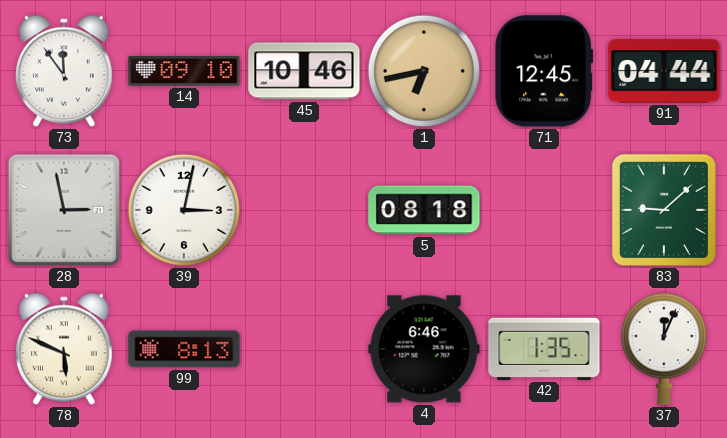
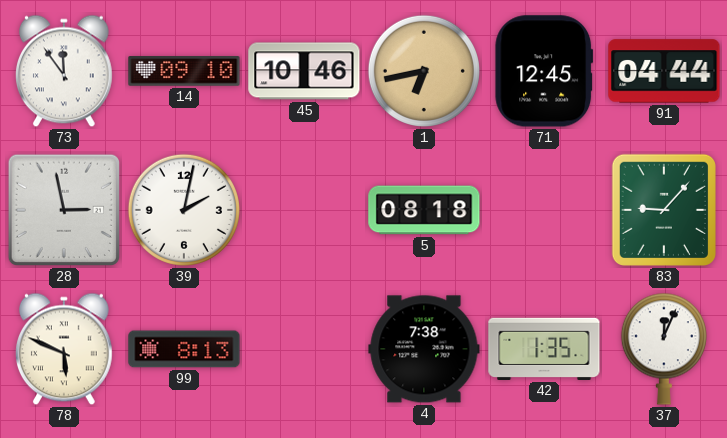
39: 3:02 -> 2:02 (184, 210)
83: 9:08 -> 9:07 (664, 210)
4: 6:46 -> 7:38 (424, 349)
